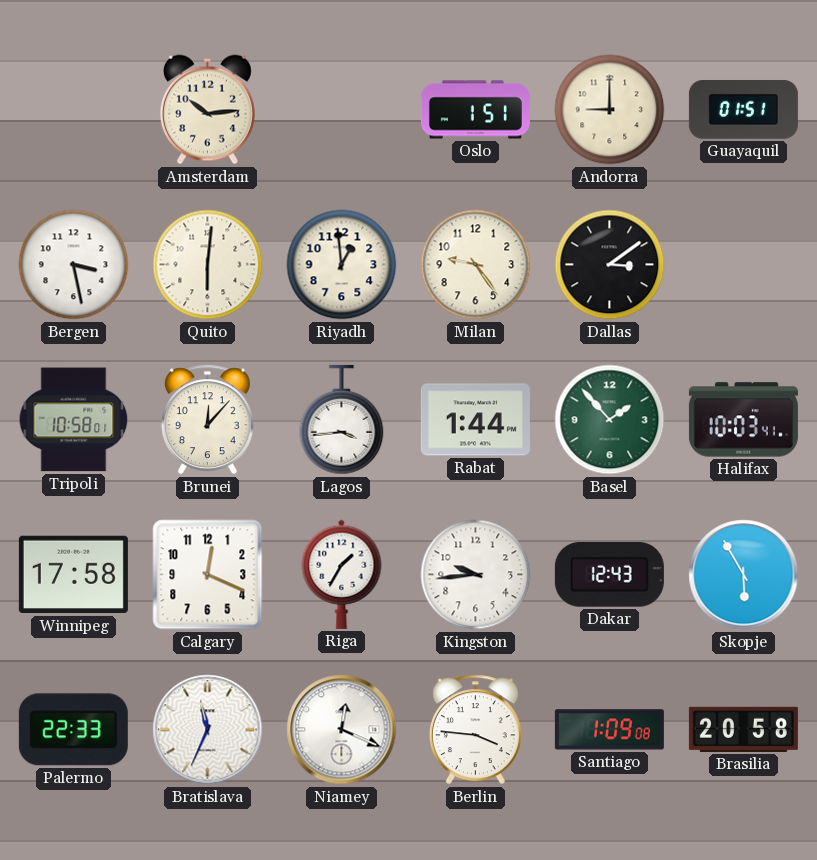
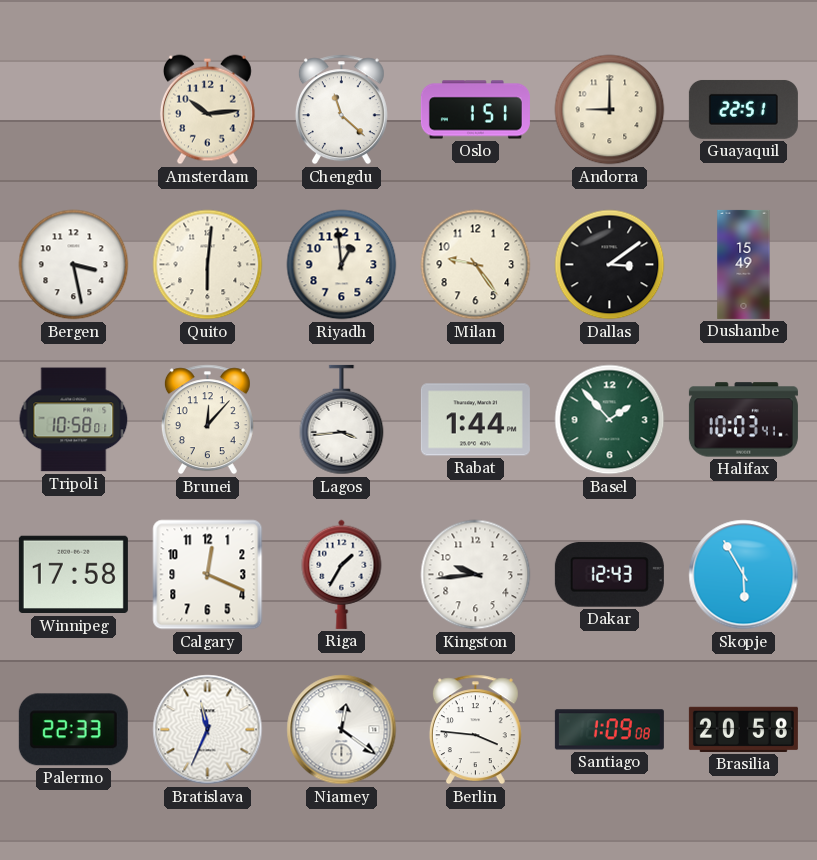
Chengdu: none -> 11:22 (341, 110)
Guayaquil: 01:51 -> 22:51 (743, 109)
Dushanbe: none -> 15:49 (744, 264)
Niamey: 12:19 -> 12:21 (342, 730)
